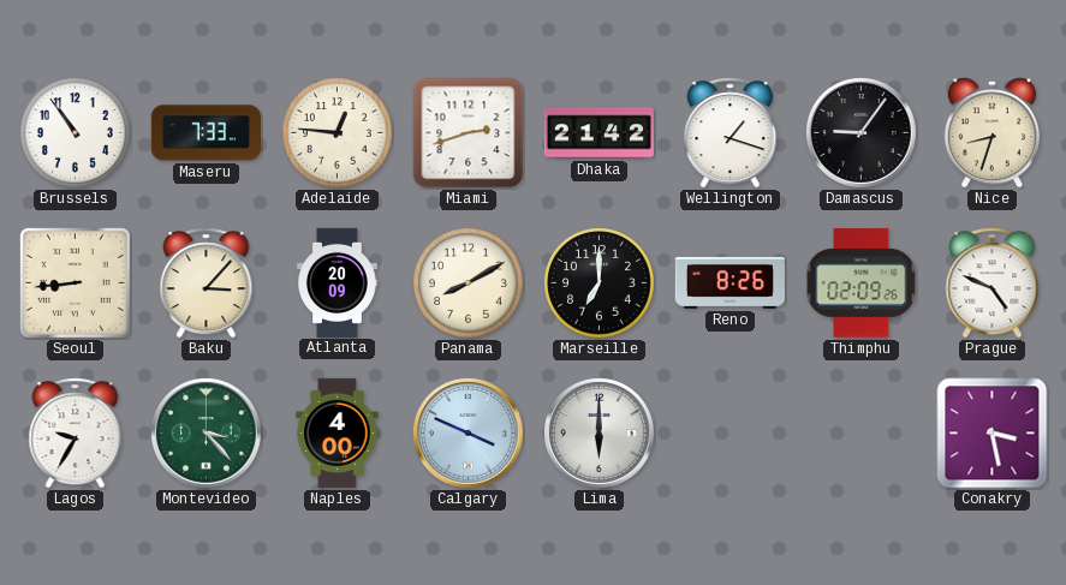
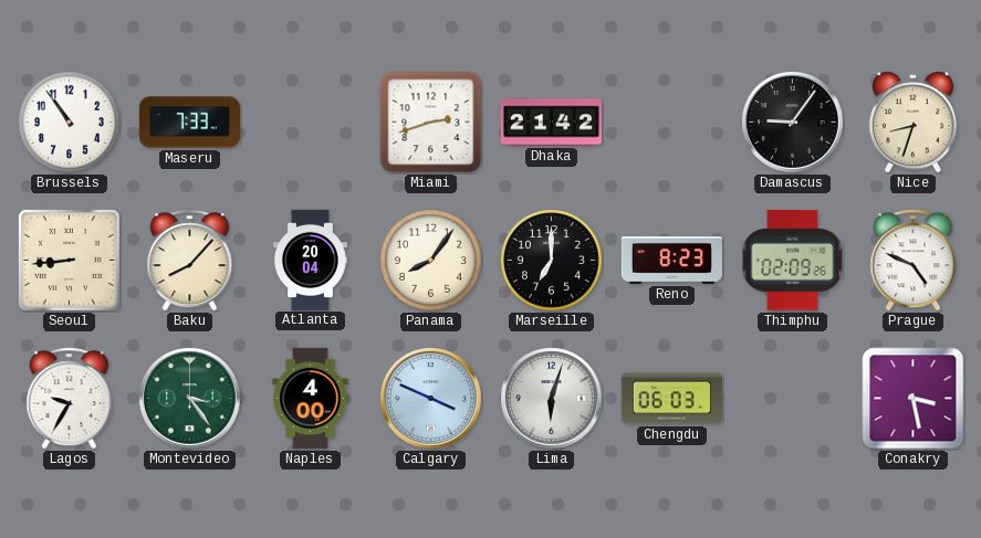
Adelaide: 12:46 -> none (338, 133)
Wellington: 1:18 -> none (731, 133)
Baku: 3:07 -> 8:07 (190, 261)
Atlanta: 20:09 -> 20:04 (311, 260)
Panama: 8:10 -> 8:06 (431, 261)
Reno: 8:26 -> 8:23 (671, 260)
Montevideo: 3:23 -> 3:24 (189, 398)
Lima: 6:00 -> 6:03 (551, 398)
Chengdu: none -> 06:03 (671, 399)
